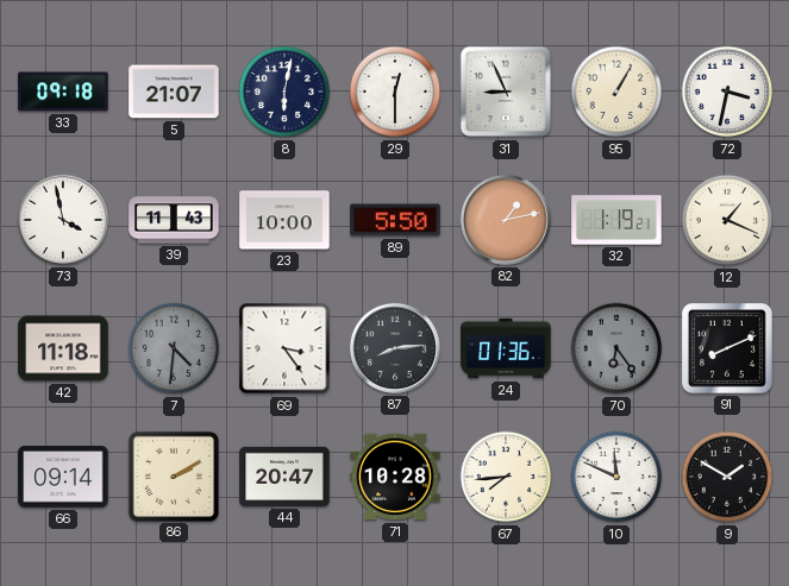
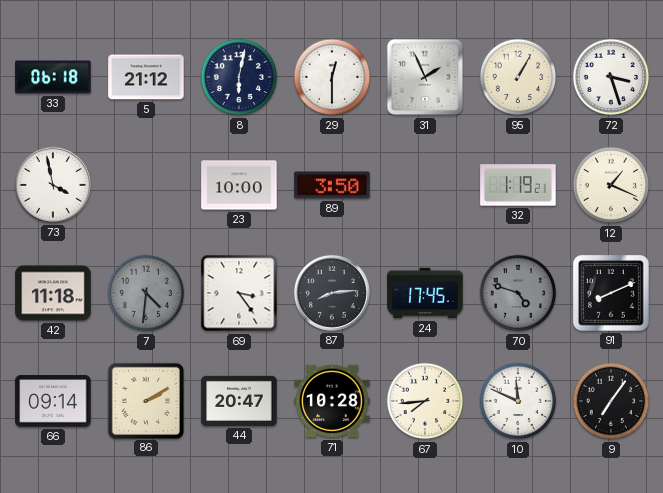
33: 09:18 -> 06:18 (53, 77)
5: 21:07 -> 21:12 (146, 77)
31: 8:56 -> 1:56 (425, 77)
72: 3:32 -> 3:27 (611, 77)
39: 11:43 -> none (174, 220)
89: 5:50 -> 3:50 (332, 185)
82: 1:13 -> none (506, 220)
24: 01:36 -> 17:45 (425, 293)
70: 6:24 -> 4:48 (518, 293)
9: 1:50 -> 7:06 (611, 401)
